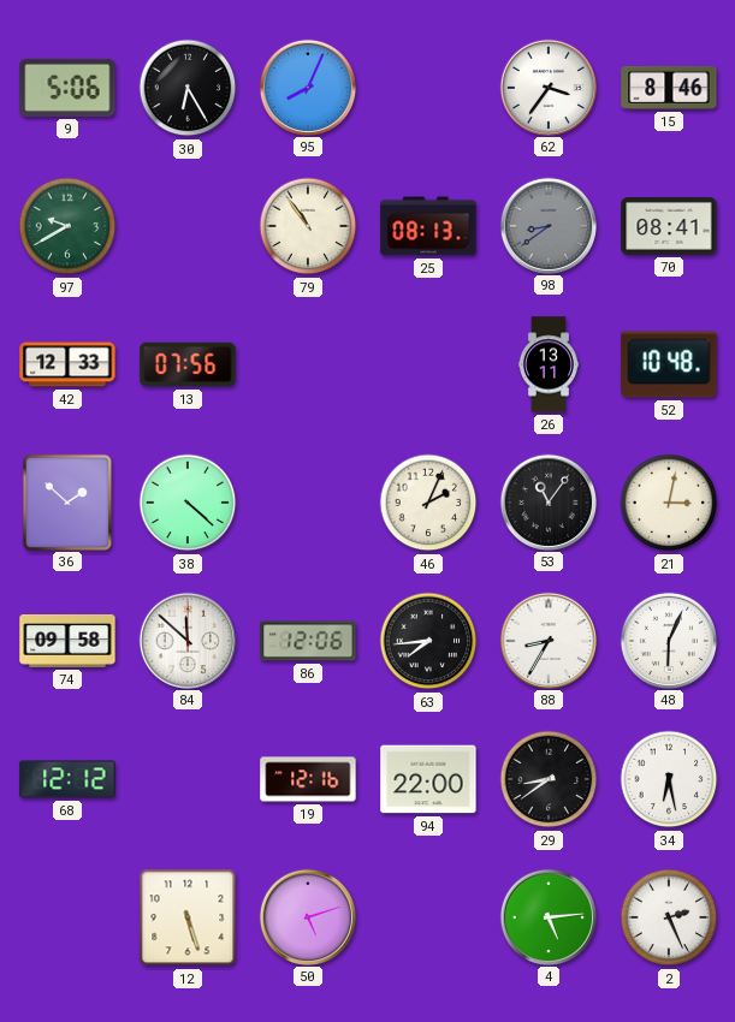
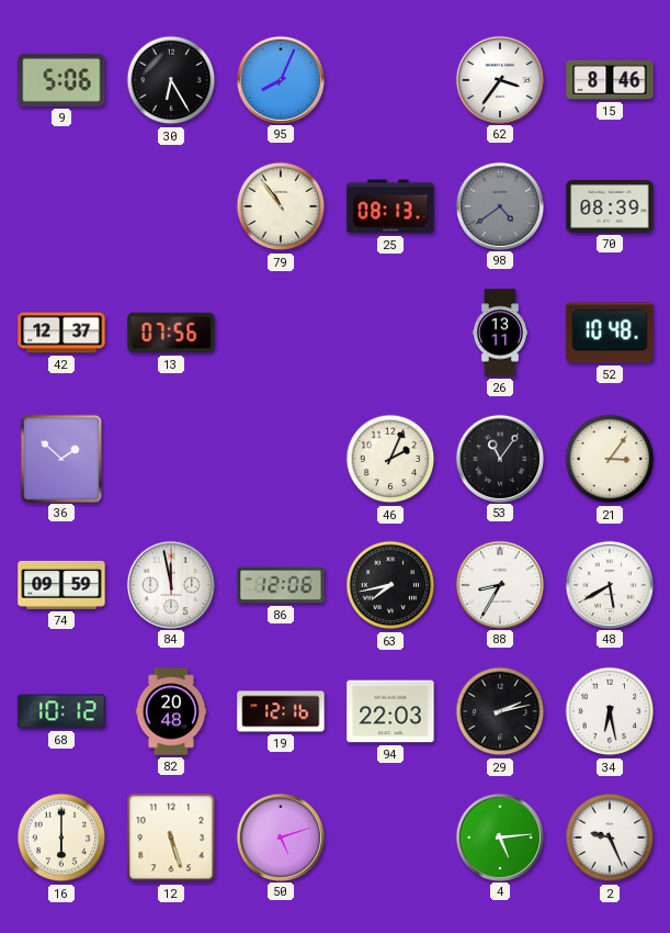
97: 9:40 -> none (67, 226)
98: 8:39 -> 4:39 (499, 205)
70: 08:41 -> 08:39 (610, 207)
42: 12:33 -> 12:37 (61, 333)
38: 4:22 -> none (188, 503)
21: 3:02 -> 3:06 (610, 459)
74: 09:58 -> 09:59 (61, 585)
84: 11:52 -> 11:58 (170, 584)
63: 7:44 -> 7:43 (390, 585)
48: 6:04 -> 5:40 (609, 584)
68: 12:12 -> 10:12 (61, 711)
82: none -> 20:48 (171, 711)
94: 22:00 -> 22:03 (390, 711)
29: 8:39 -> 2:13 (500, 711)
16: none -> 6:00 (61, 838)
2: 2:26 -> 9:26 (610, 838)
